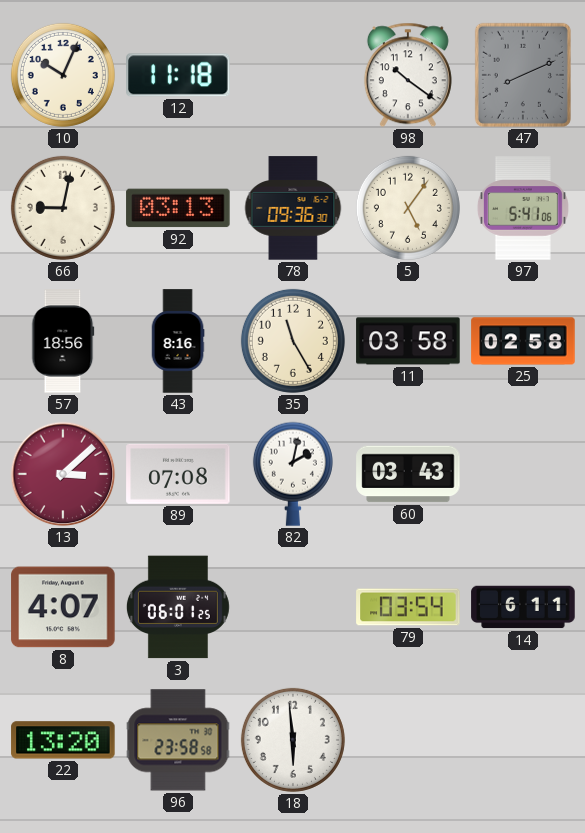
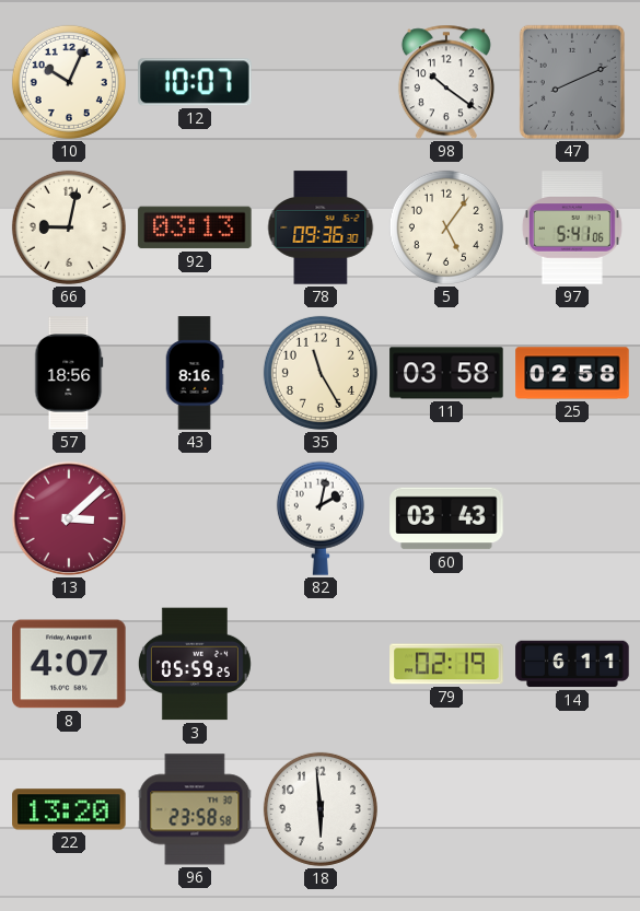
12: 11:18 -> 10:07 (195, 82)
89: 07:08 -> none (178, 474)
3: 06:01 -> 05:59 (195, 664)
79: 03:54 -> 02:19 (446, 664)
